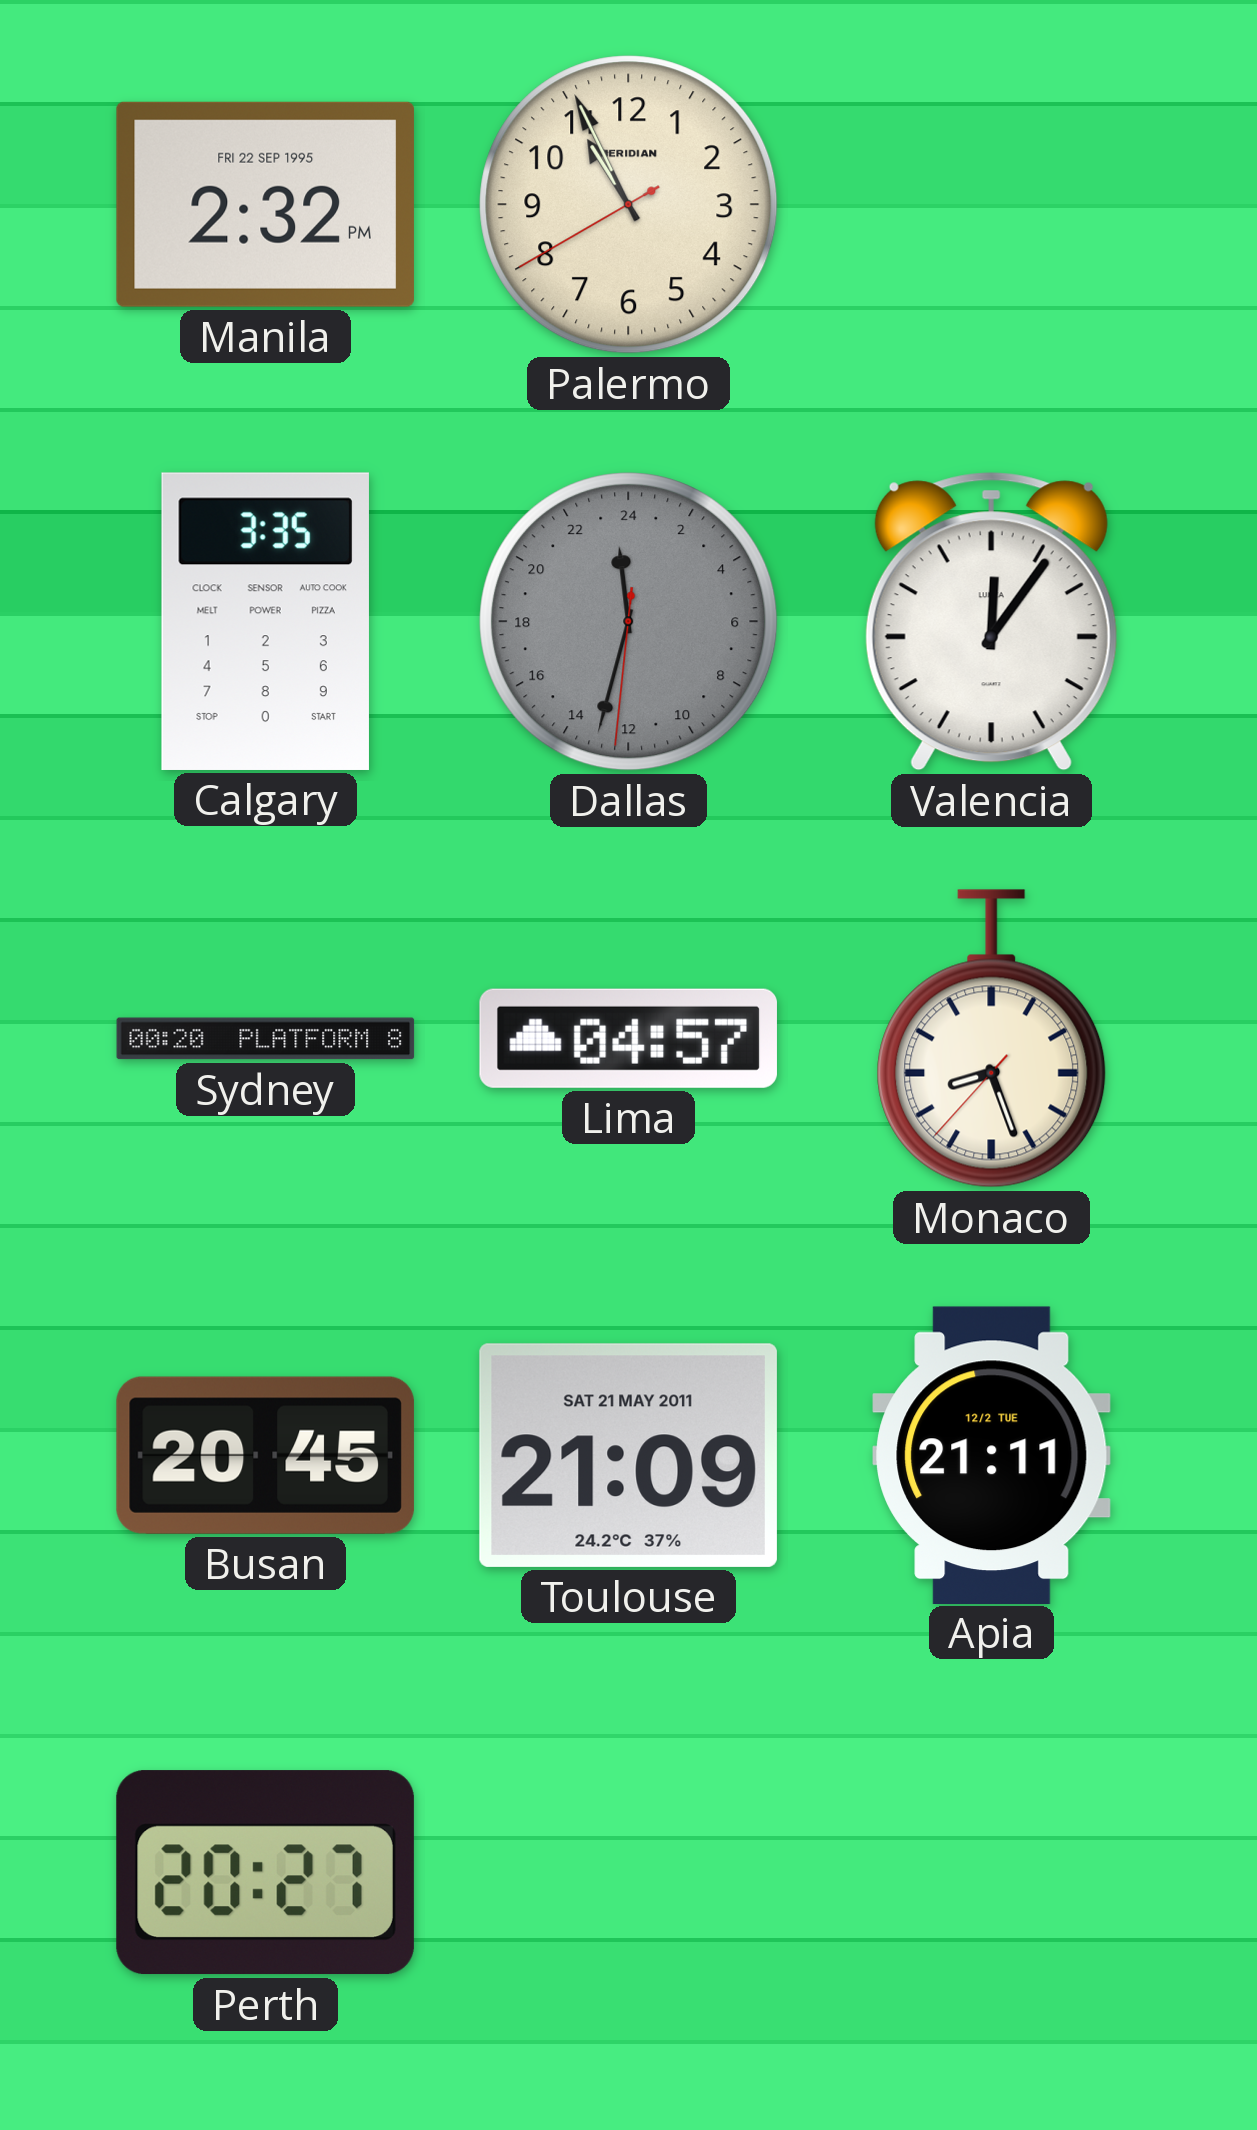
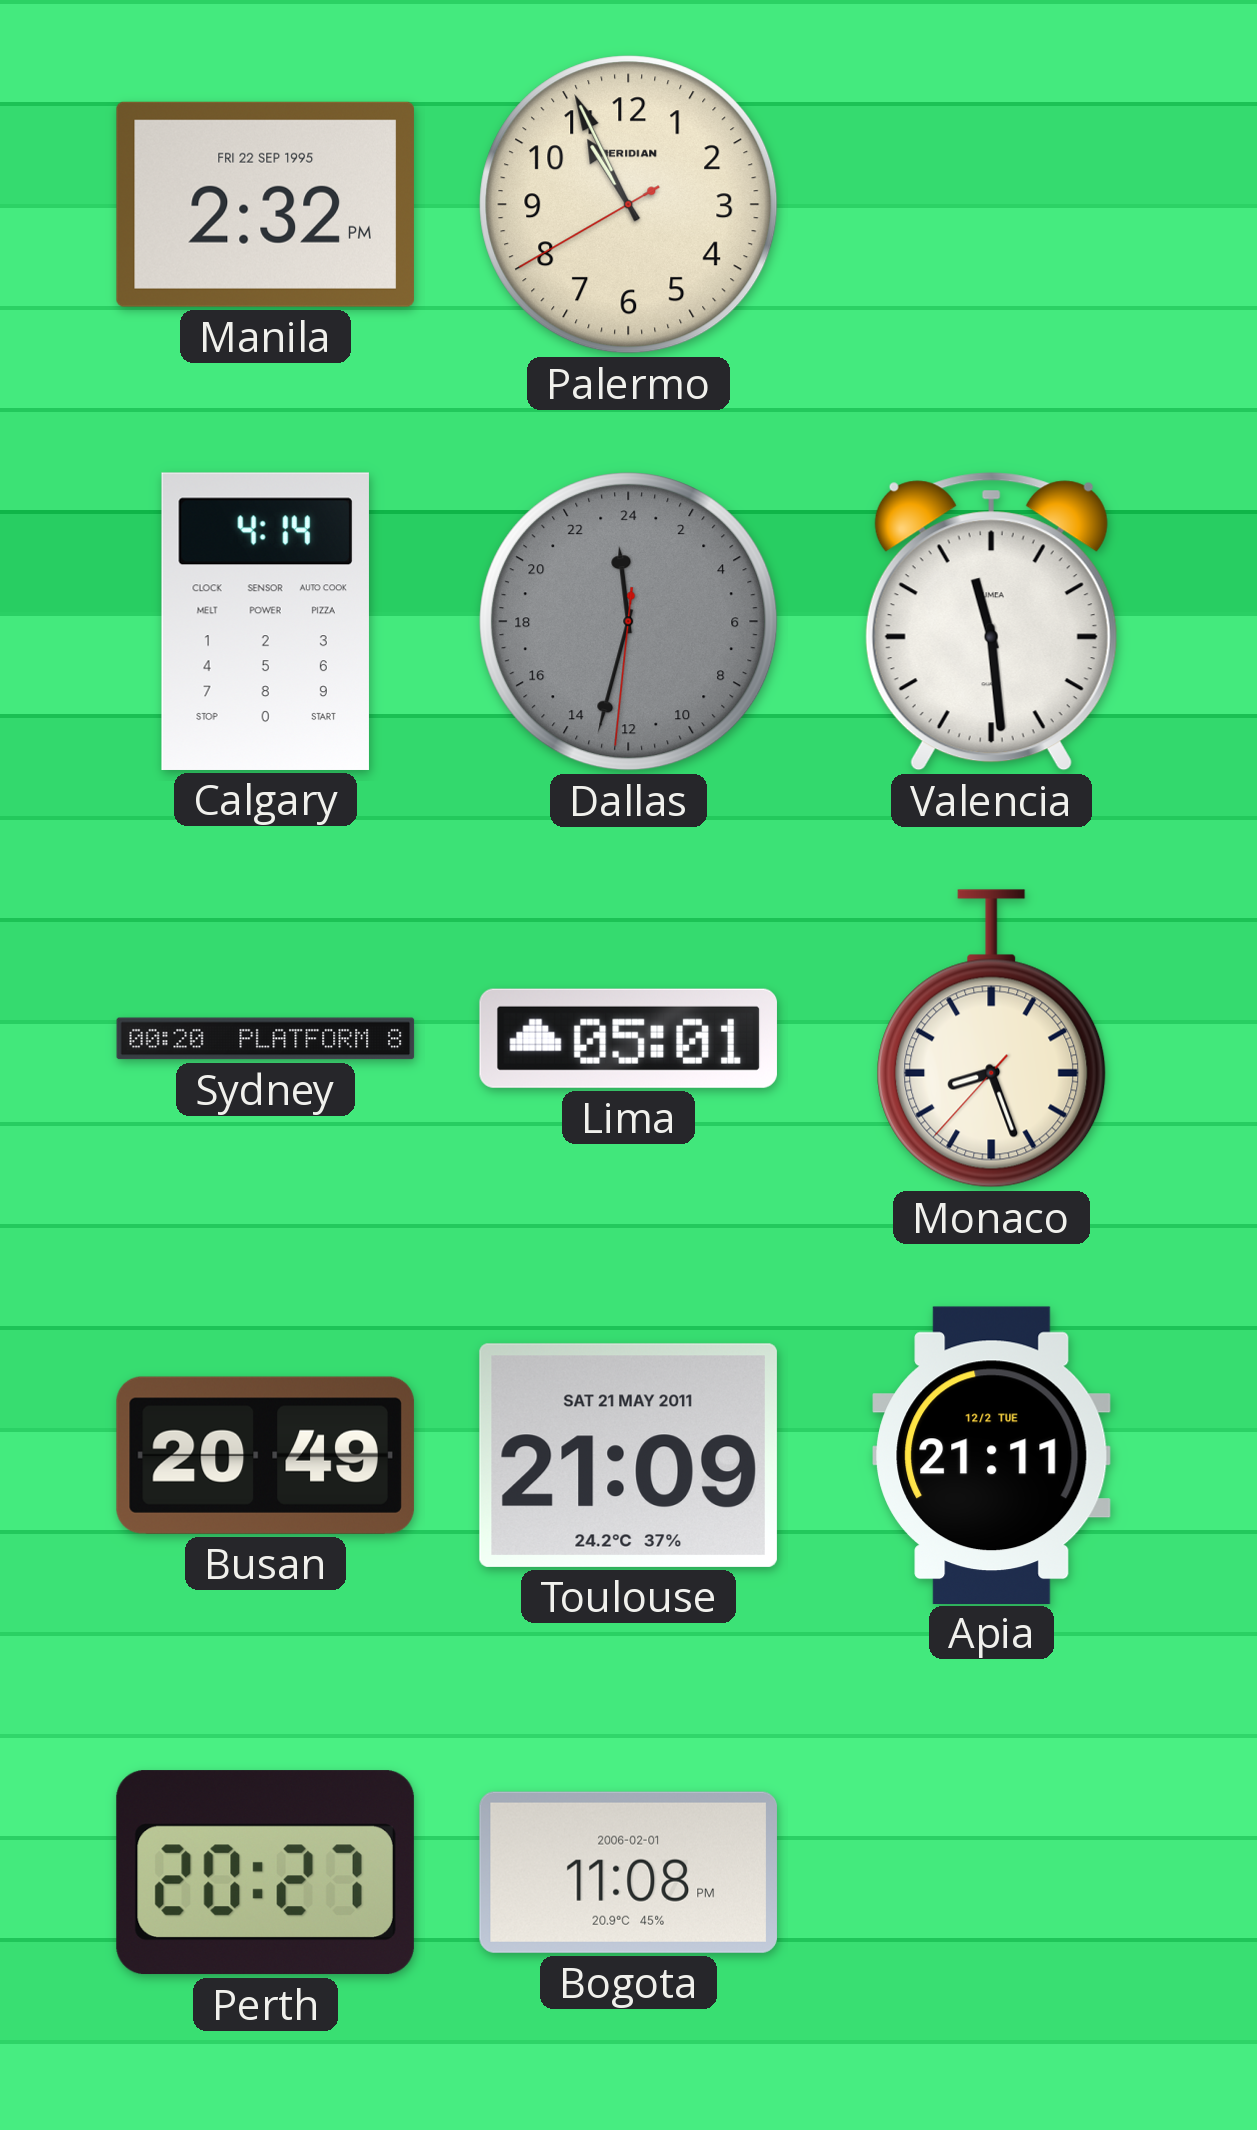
Calgary: 3:35 -> 4:14 (265, 621)
Valencia: 12:06 -> 11:29 (991, 622)
Lima: 04:57 -> 05:01 (628, 1038)
Busan: 20:45 -> 20:49 (265, 1455)
Bogota: none -> 11:08 (628, 1872)
